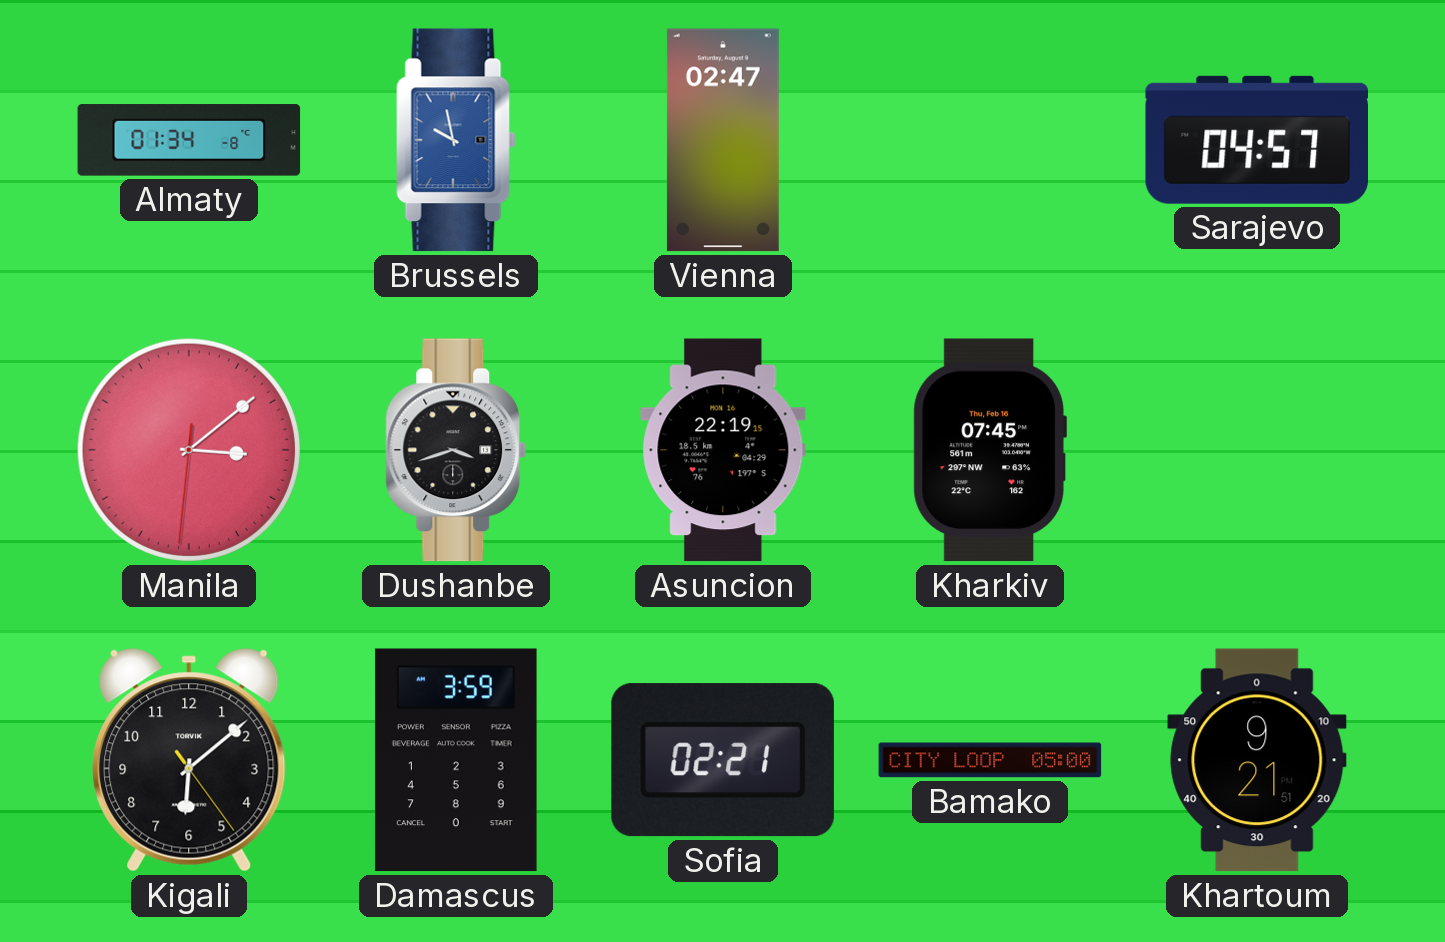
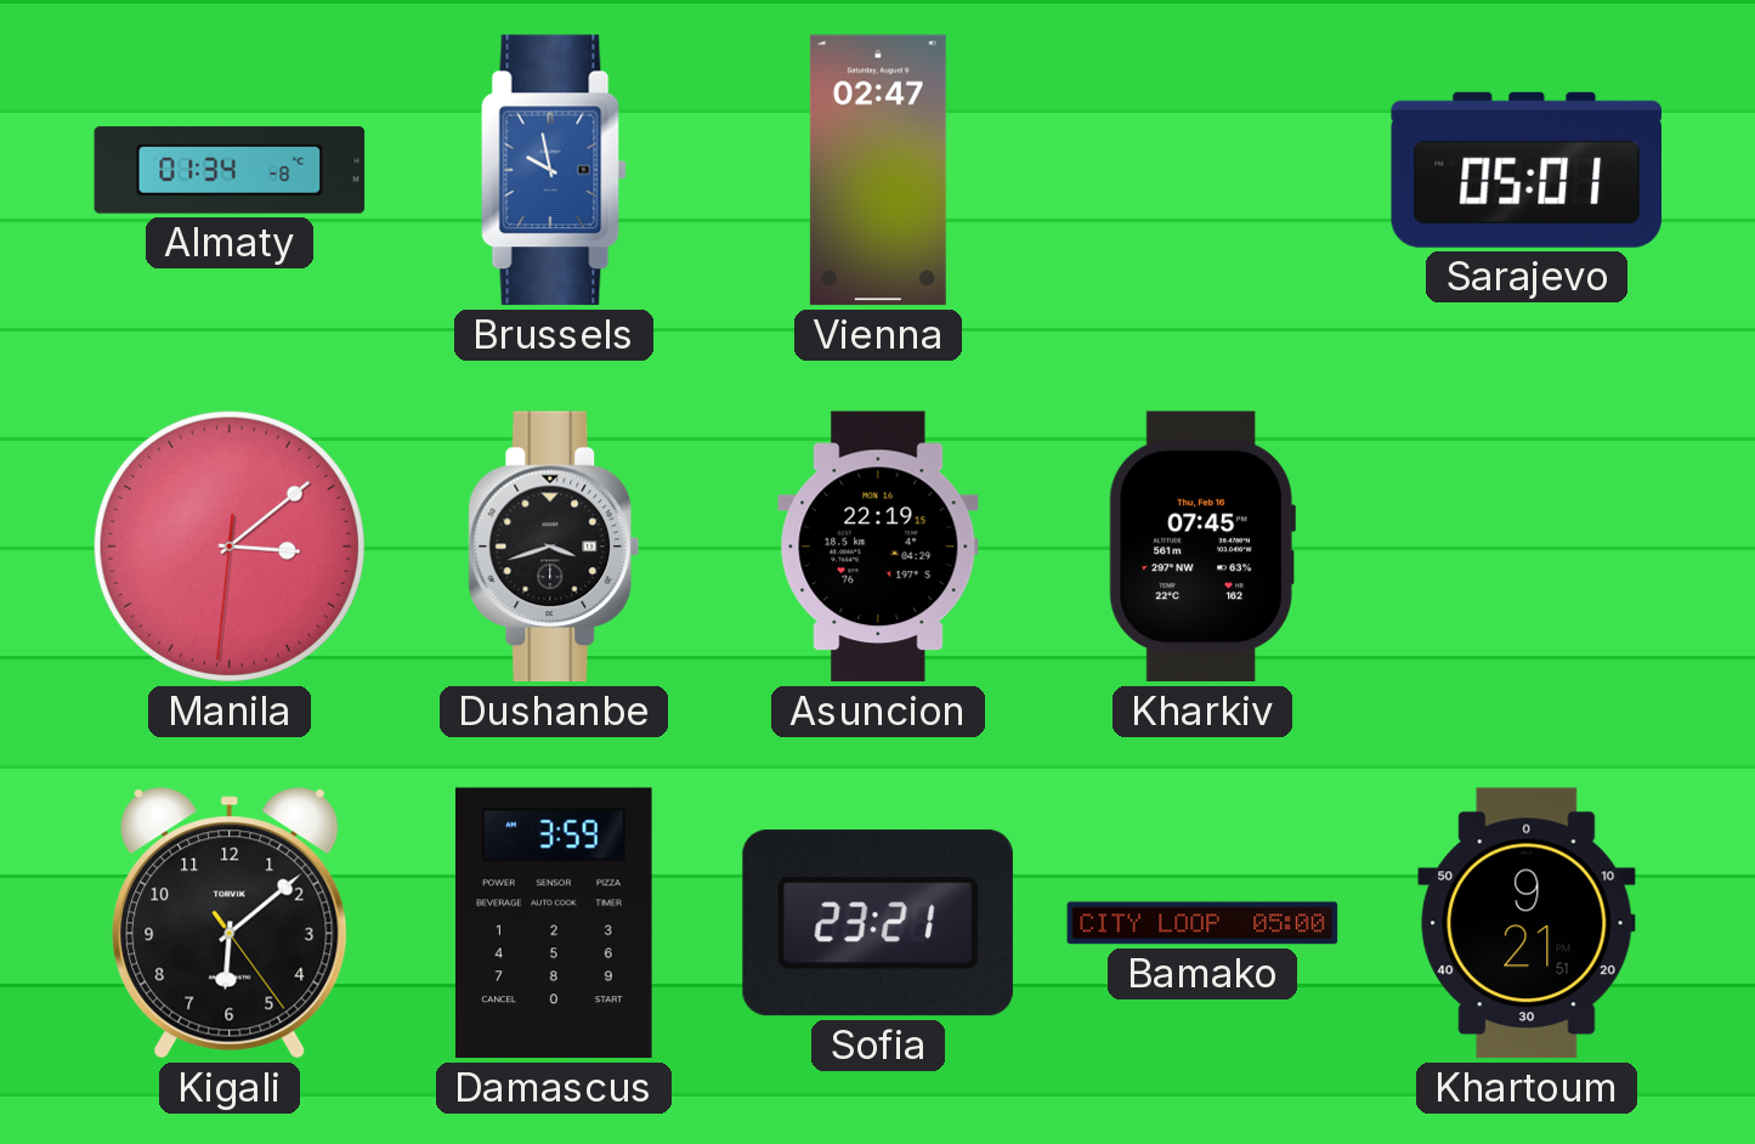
Sarajevo: 04:57 -> 05:01 (1525, 170)
Sofia: 02:21 -> 23:21 (878, 923)
